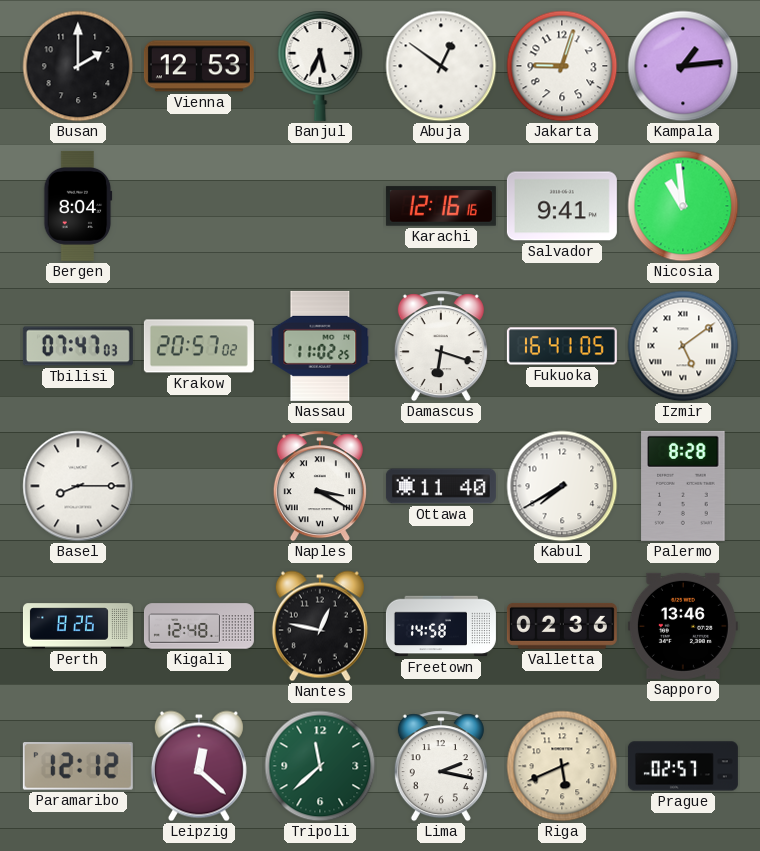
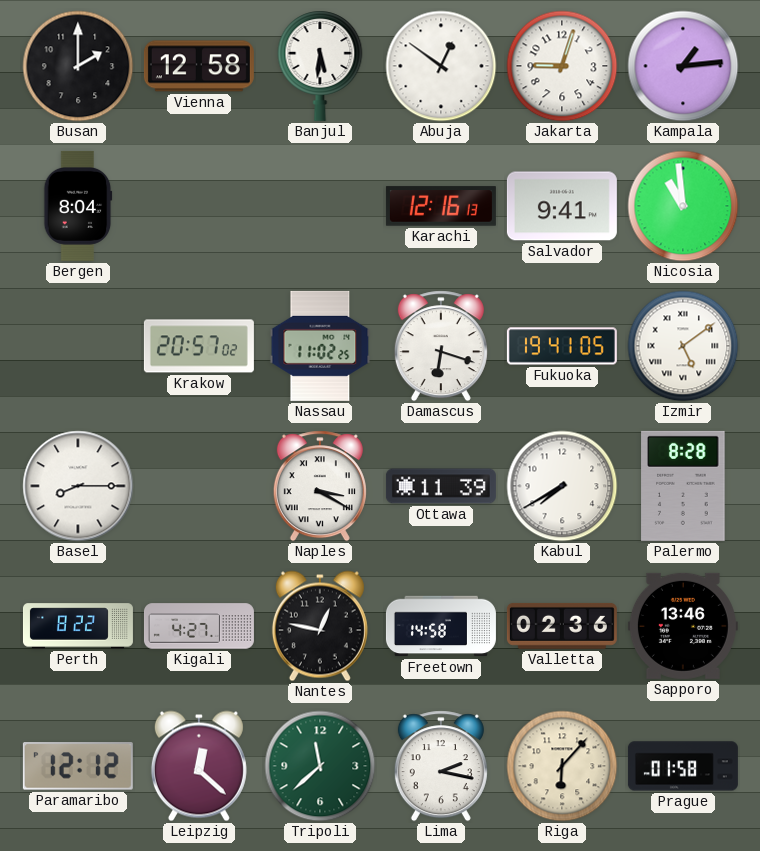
Vienna: 12:53 -> 12:58 (199, 66)
Banjul: 5:34 -> 5:31 (320, 66)
Karachi: 12:16:16 -> 12:16:13 (441, 206)
Tbilisi: 07:47 -> none (78, 346)
Fukuoka: 16:41 -> 19:41 (562, 346)
Ottawa: 11:40 -> 11:39 (441, 486)
Perth: 8:26 -> 8:22 (78, 626)
Kigali: 12:48 -> 4:27 (199, 626)
Riga: 5:41 -> 6:07 (562, 766)
Prague: 02:57 -> 01:58 (683, 766)
